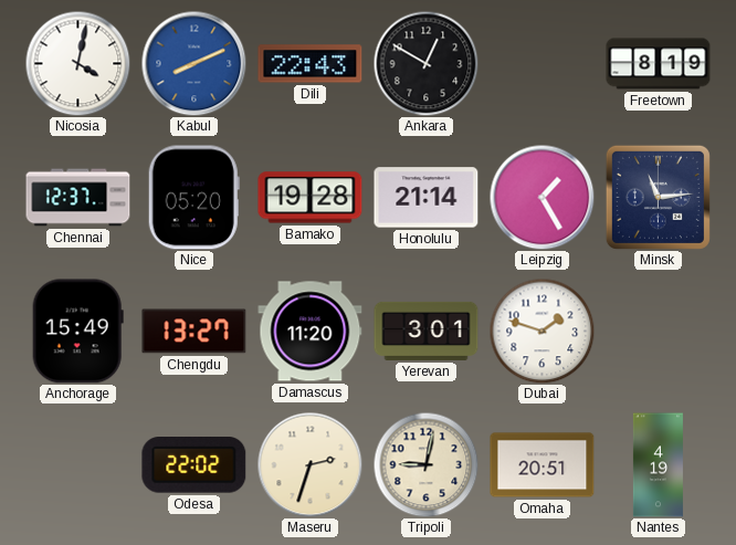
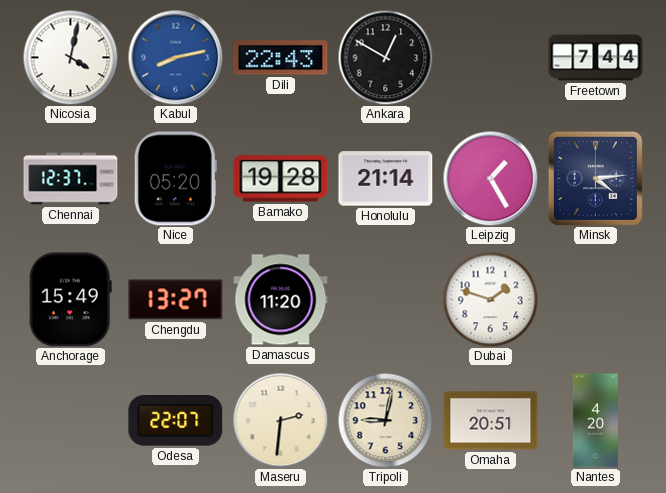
Kabul: 8:11 -> 8:13 (175, 57)
Freetown: 8:19 -> 7:44 (596, 58)
Minsk: 11:14 -> 4:14 (595, 178)
Yerevan: 3:01 -> none (427, 331)
Odesa: 22:02 -> 22:07 (176, 421)
Maseru: 2:33 -> 2:31 (280, 420)
Nantes: 4:19 -> 4:20 (595, 421)
